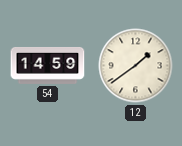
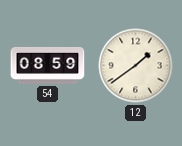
54: 14:59 -> 08:59 (48, 65)
